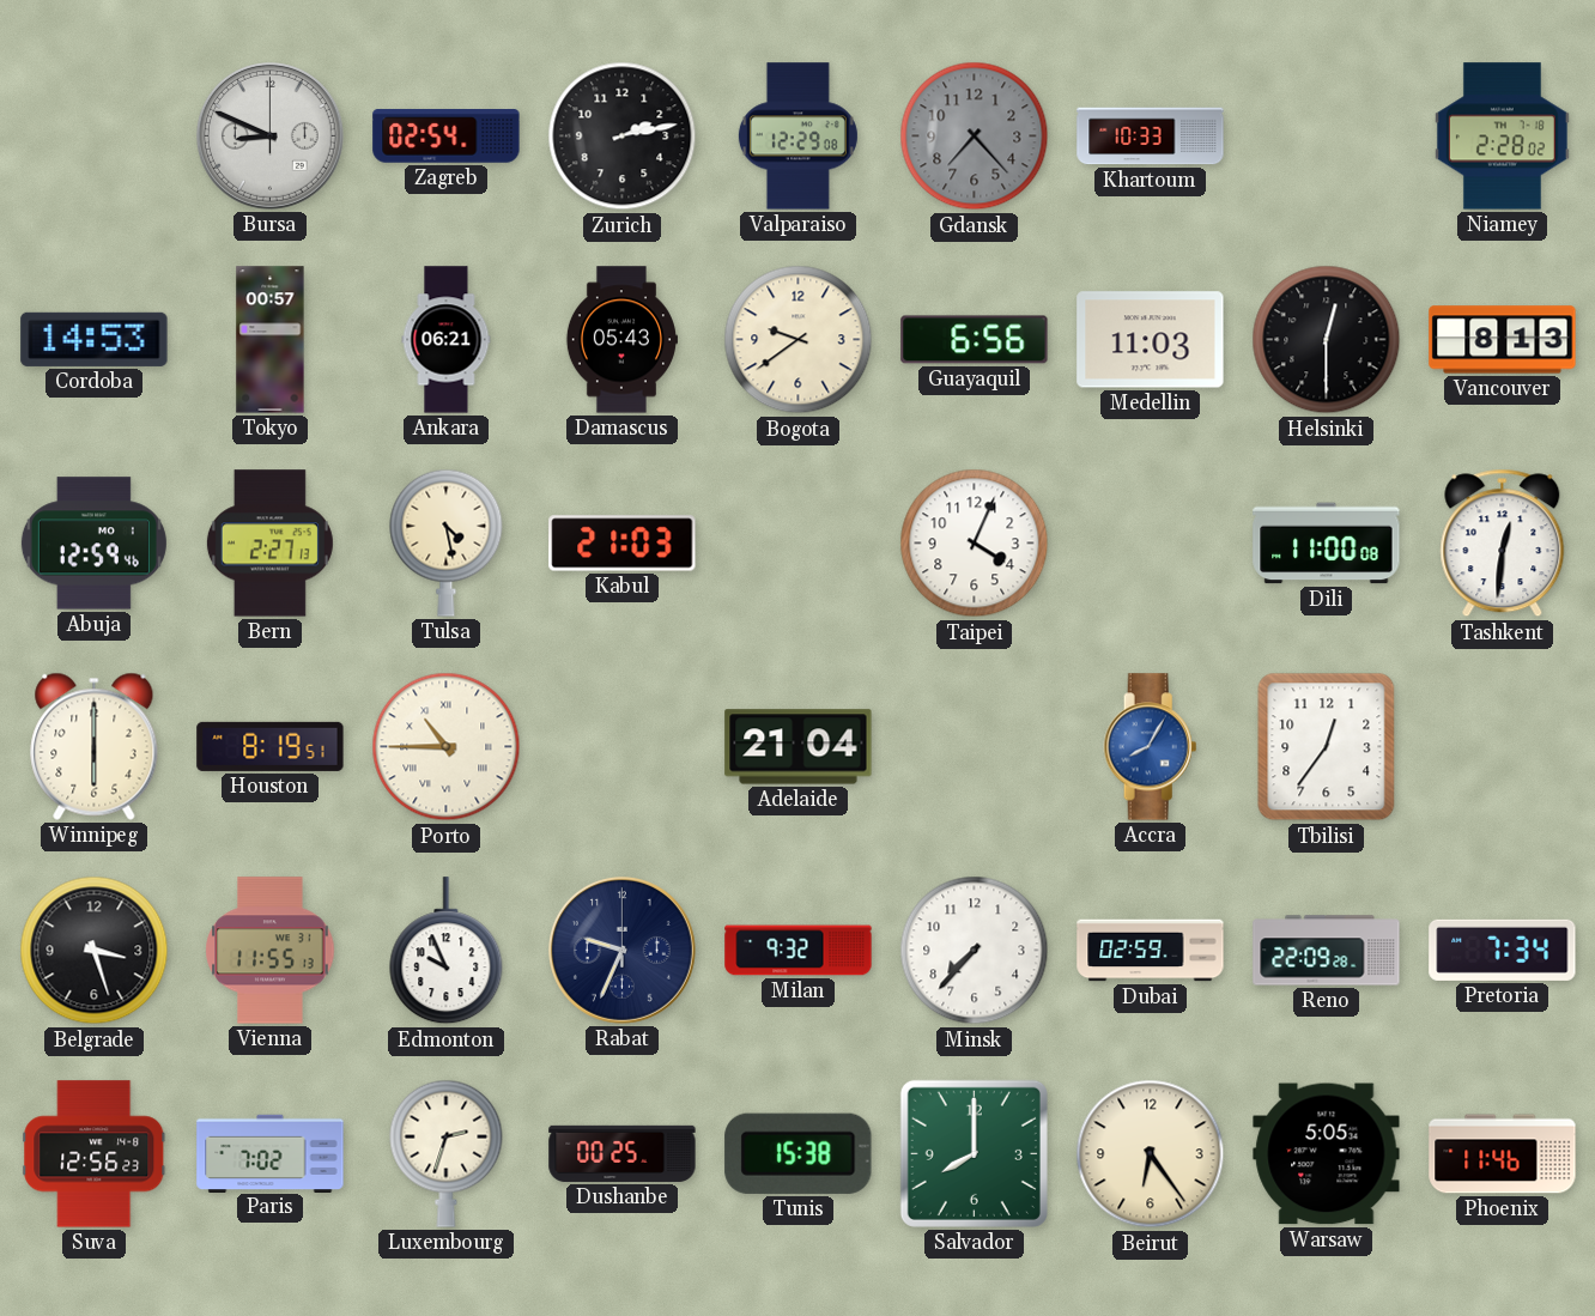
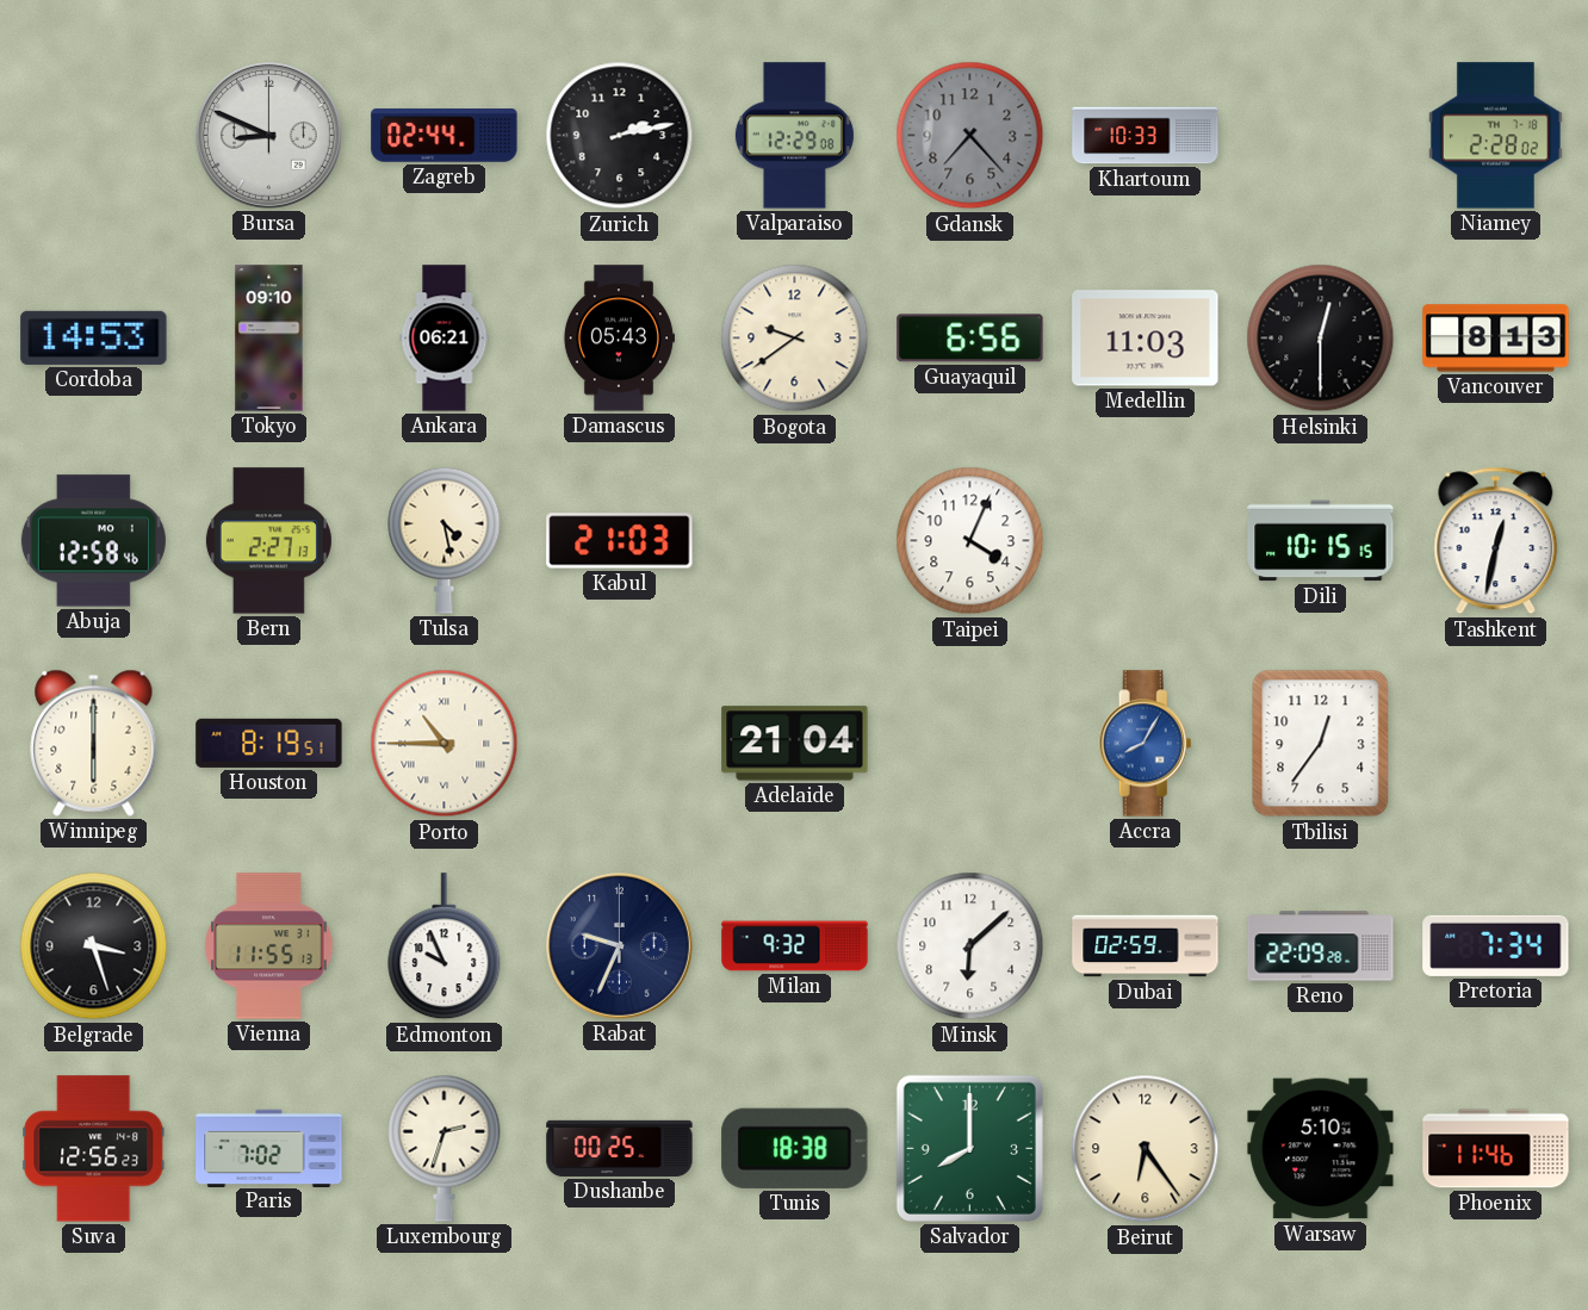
Zagreb: 02:54 -> 02:44 (445, 136)
Tokyo: 00:57 -> 09:10 (269, 339)
Abuja: 12:59 -> 12:58 (93, 541)
Dili: 11:00 -> 10:15 (1321, 541)
Tashkent: 12:31 -> 12:32 (1496, 541)
Minsk: 7:37 -> 6:08 (970, 946)
Tunis: 15:38 -> 18:38 (795, 1148)
Warsaw: 5:05 -> 5:10 (1321, 1149)
